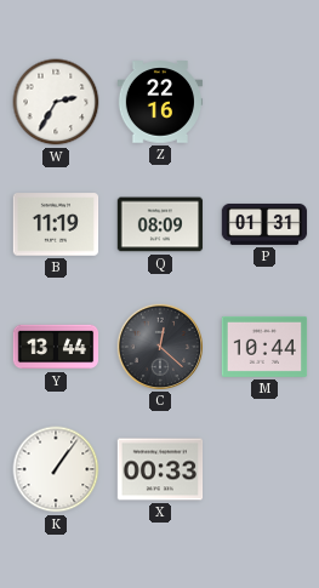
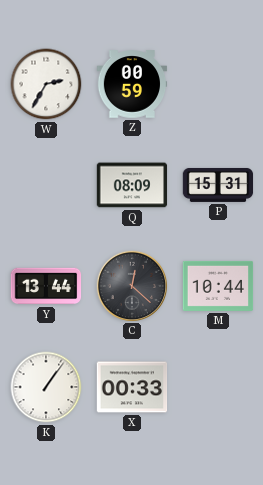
Z: 22:16 -> 00:59 (132, 84)
B: 11:19 -> none (56, 224)
P: 01:31 -> 15:31 (218, 185)
